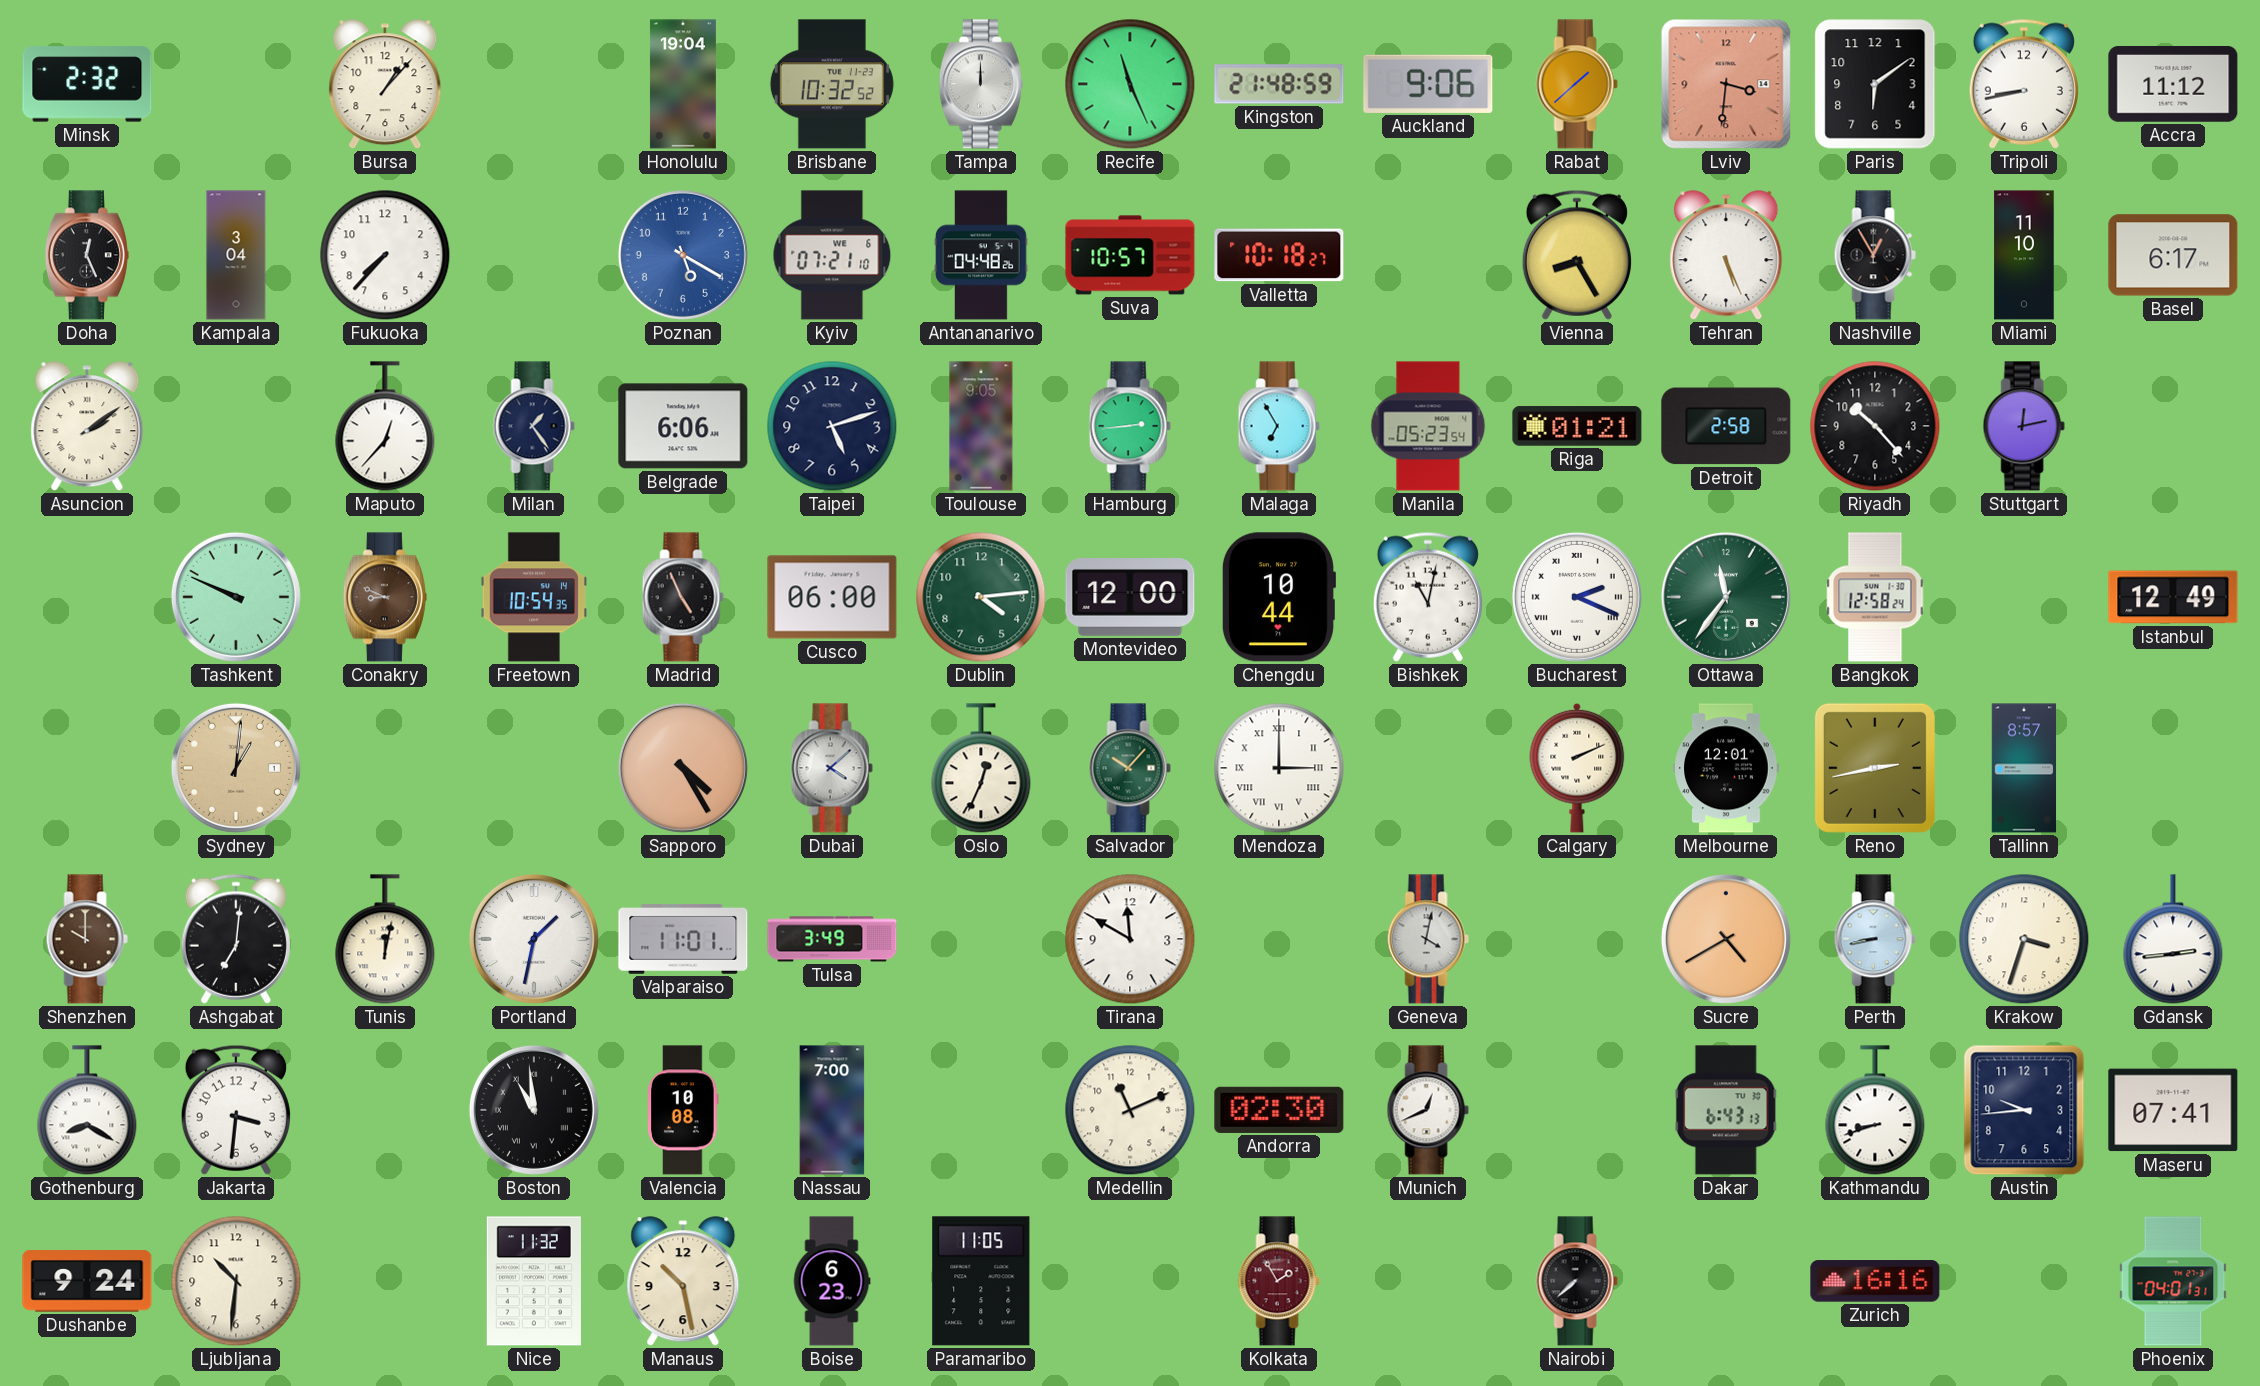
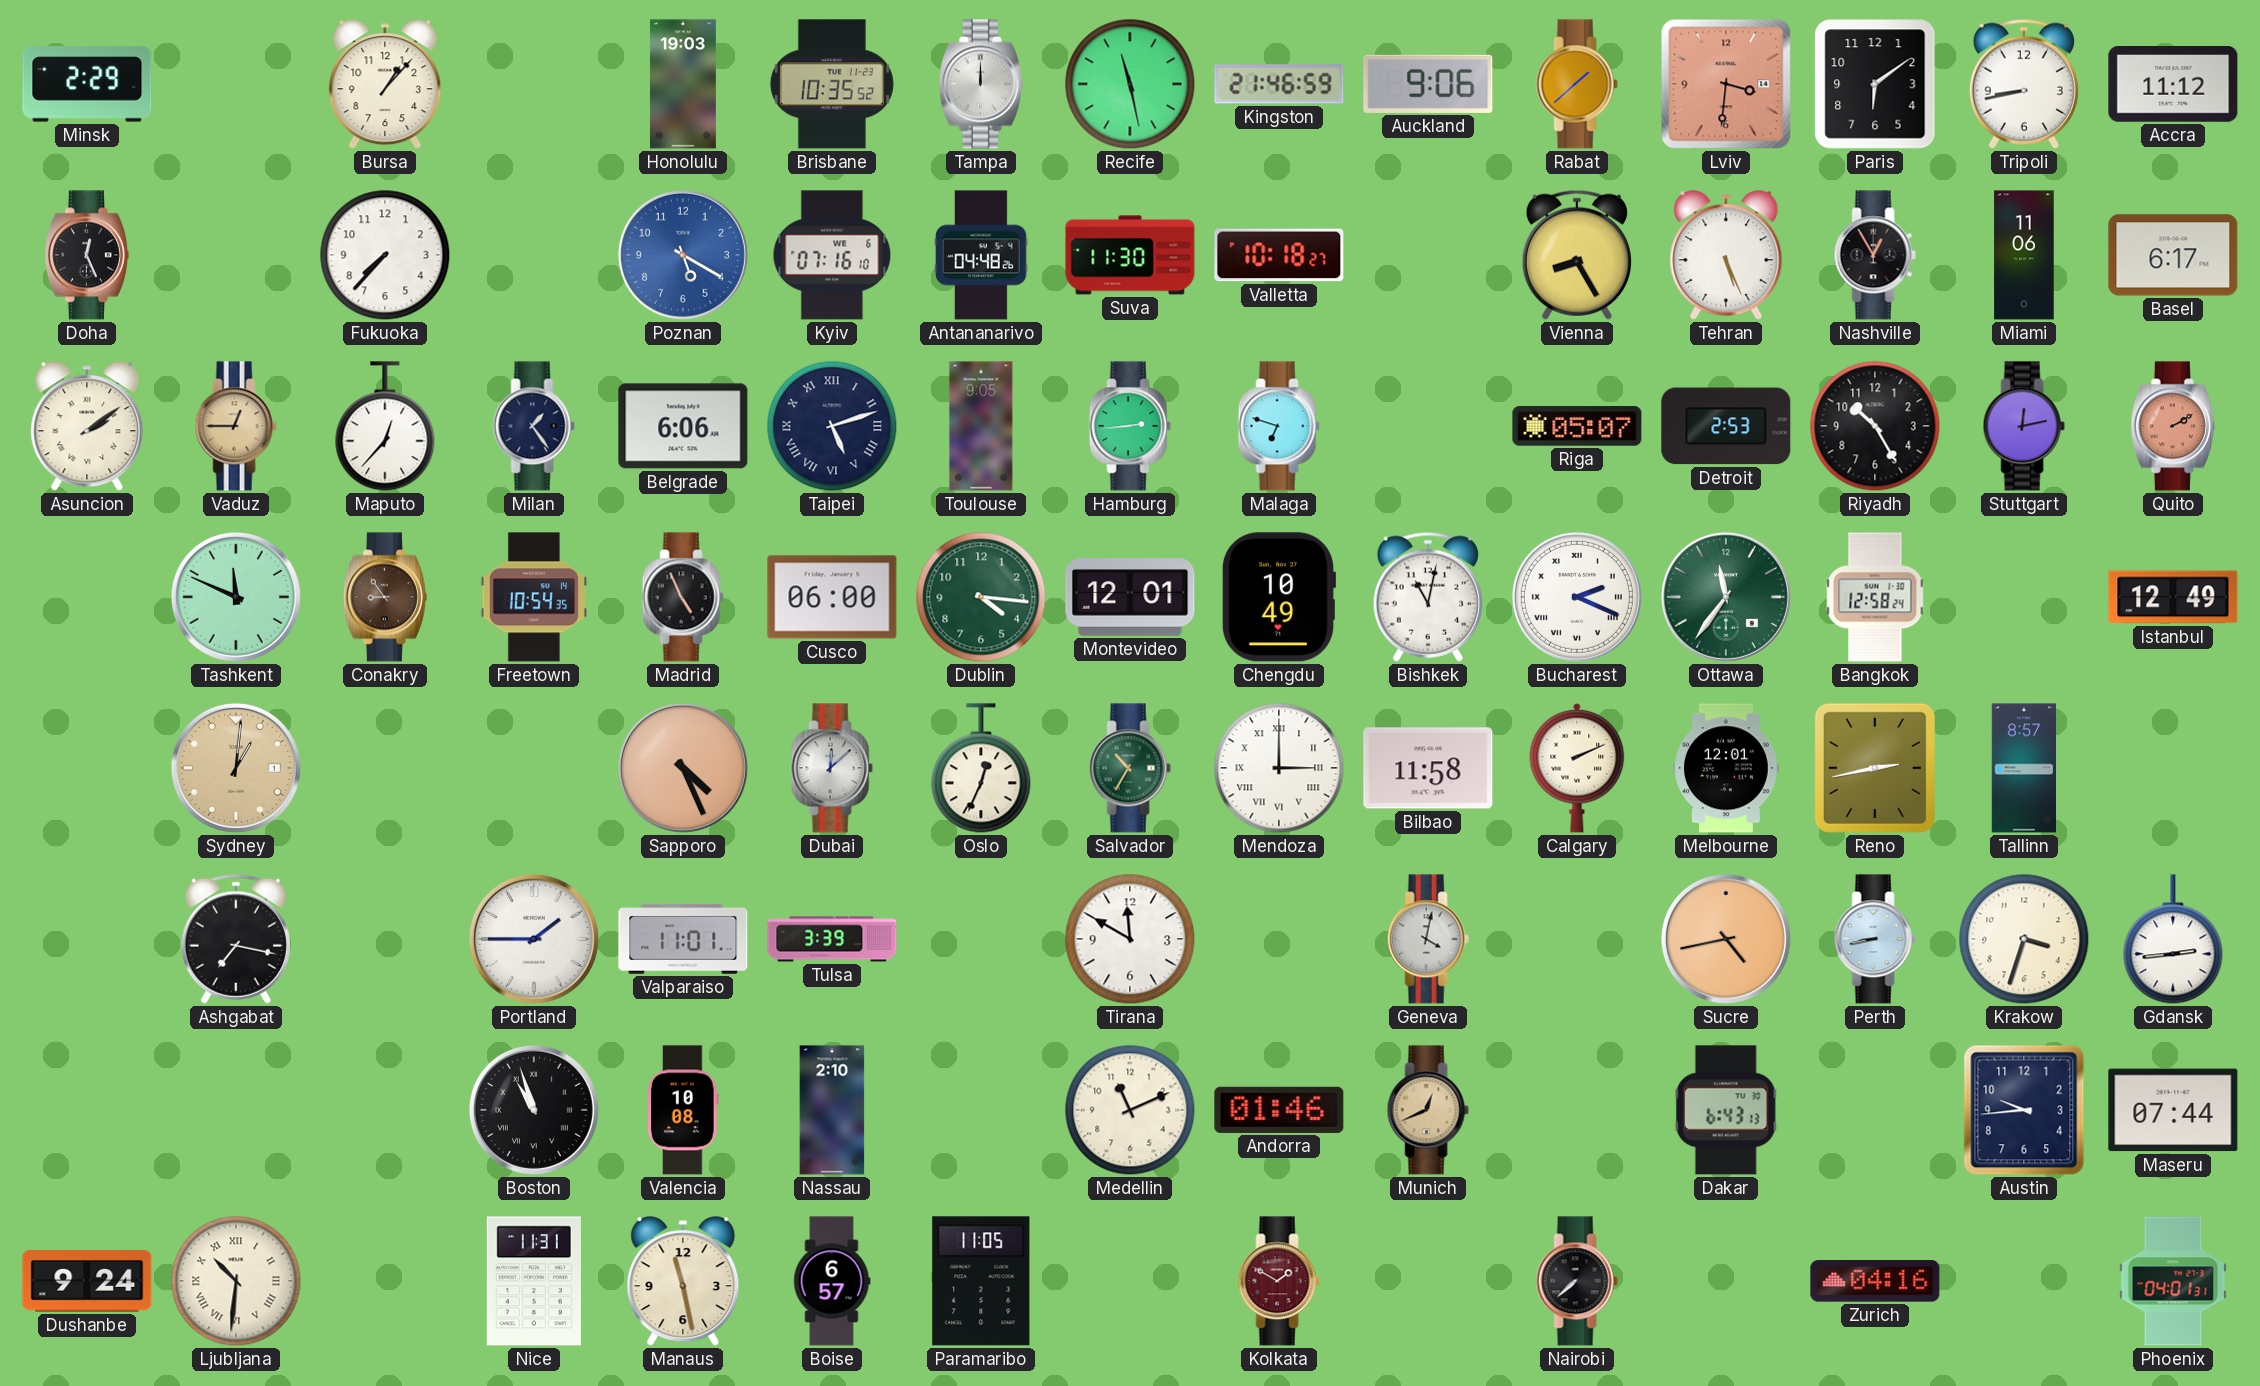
Minsk: 2:32 -> 2:29 (87, 84)
Honolulu: 19:04 -> 19:03 (683, 84)
Brisbane: 10:32 -> 10:35 (832, 84)
Recife: 11:26 -> 11:28 (1130, 84)
Kingston: 21:48 -> 21:46 (1279, 84)
Kampala: 3:04 -> none (236, 255)
Kyiv: 07:21 -> 07:16 (832, 255)
Suva: 10:57 -> 11:30 (1130, 255)
Miami: 11:10 -> 11:06 (2024, 255)
Vaduz: none -> 12:45 (236, 426)
Taipei numerals: Arabic -> Roman (832, 426)
Malaga: 6:55 -> 6:48 (1279, 426)
Manila: 05:23 -> none (1428, 426)
Riga: 01:21 -> 05:07 (1577, 426)
Detroit: 2:58 -> 2:53 (1726, 426)
Riyadh: 10:23 -> 10:25 (1875, 426)
Quito: none -> 2:10 (2173, 426)
Tashkent: 9:49 -> 11:49 (236, 597)
Conakry: 8:49 -> 8:54 (385, 597)
Dublin: 4:14 -> 4:16 (981, 597)
Montevideo: 12:00 -> 12:01 (1130, 598)
Chengdu: 10:44 -> 10:49 (1278, 597)
Sapporo: 4:25 -> 4:26 (683, 768)
Dubai: 4:08 -> 12:08 (832, 768)
Salvador: 10:07 -> 10:35 (1130, 768)
Bilbao: none -> 11:58 (1428, 768)
Shenzhen: 10:00 -> none (87, 939)
Ashgabat: 7:01 -> 7:17 (236, 939)
Tunis: 12:02 -> none (385, 939)
Portland: 1:32 -> 1:45 (534, 939)
Tulsa: 3:49 -> 3:39 (832, 939)
Sucre: 4:40 -> 4:43 (1726, 939)
Gothenburg: 8:20 -> none (87, 1110)
Jakarta: 3:31 -> none (236, 1110)
Boston: 10:59 -> 10:57 (534, 1110)
Nassau: 7:00 -> 2:10 (832, 1110)
Andorra: 02:30 -> 01:46 (1279, 1110)
Munich dial: white -> champagne (1428, 1110)
Kathmandu: 8:42 -> none (1875, 1110)
Maseru: 07:41 -> 07:44 (2173, 1110)
Ljubljana numerals: Arabic -> Roman (236, 1281)
Nice: 11:32 -> 11:31 (534, 1281)
Manaus: 10:28 -> 11:28 (683, 1282)
Boise: 6:23 -> 6:57 (832, 1281)
Kolkata: 1:55 -> 1:50 (1279, 1281)
Zurich: 16:16 -> 04:16 (1875, 1281)
